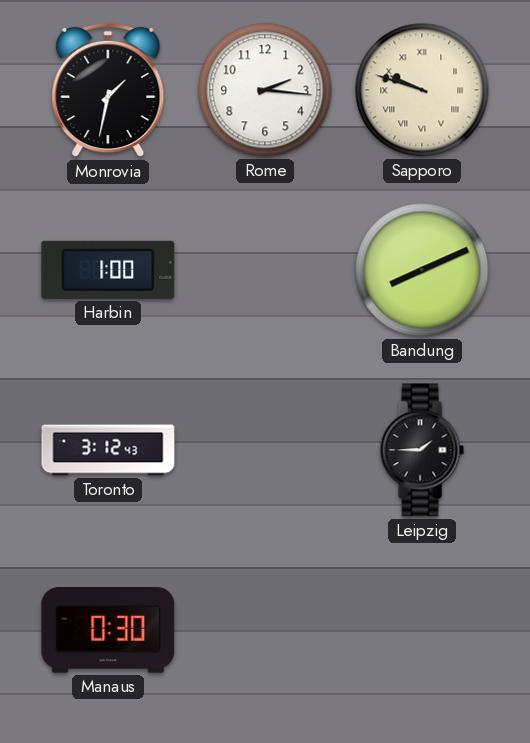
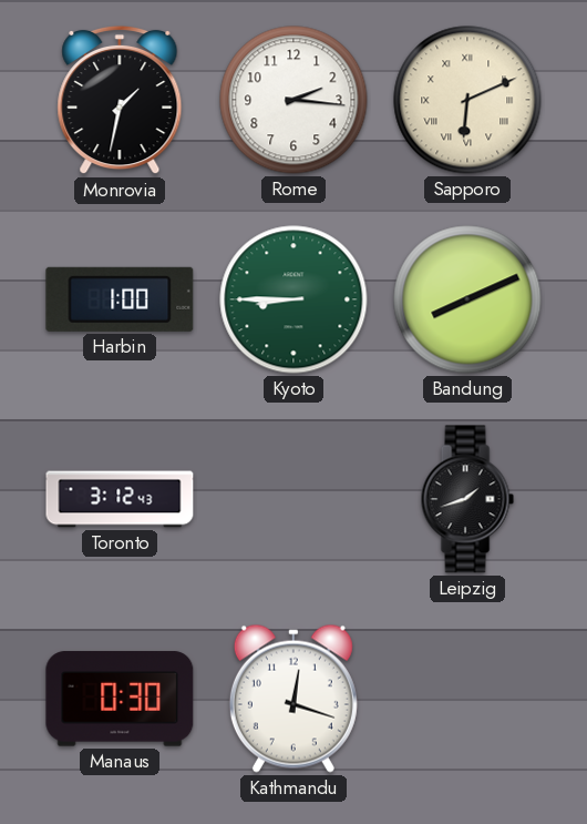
Sapporo: 9:48 -> 6:11 (467, 100)
Kyoto: none -> 8:45 (293, 299)
Leipzig: 1:45 -> 1:42 (467, 499)
Kathmandu: none -> 12:18 (293, 699)
